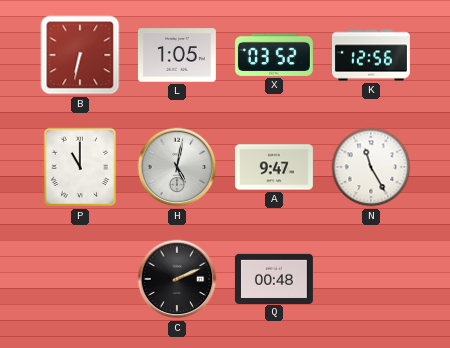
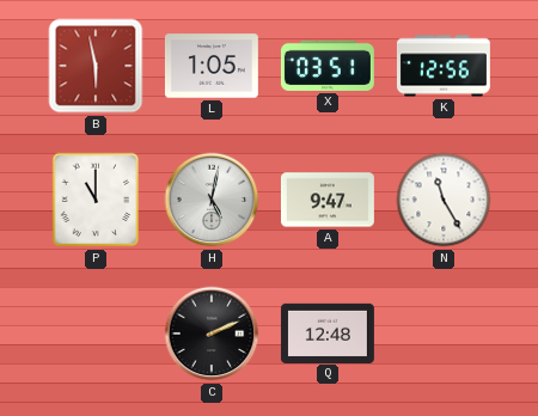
B: 6:32 -> 5:58 (96, 66)
X: 03:52 -> 03:51 (328, 66)
Q: 00:48 -> 12:48 (328, 332)
